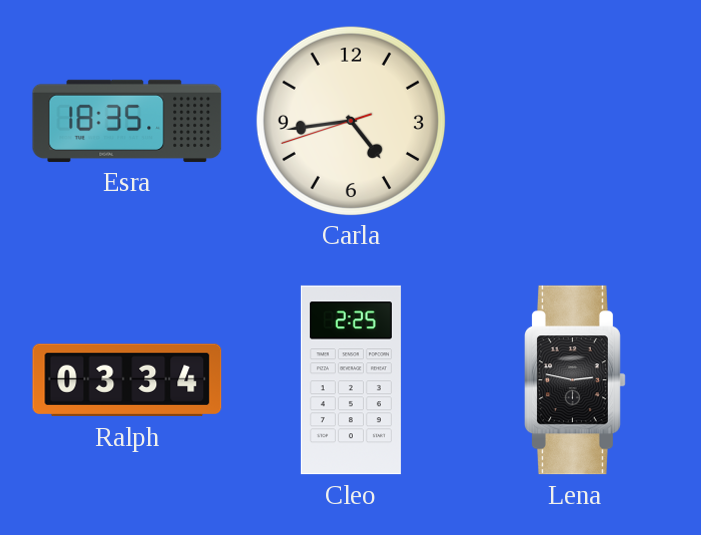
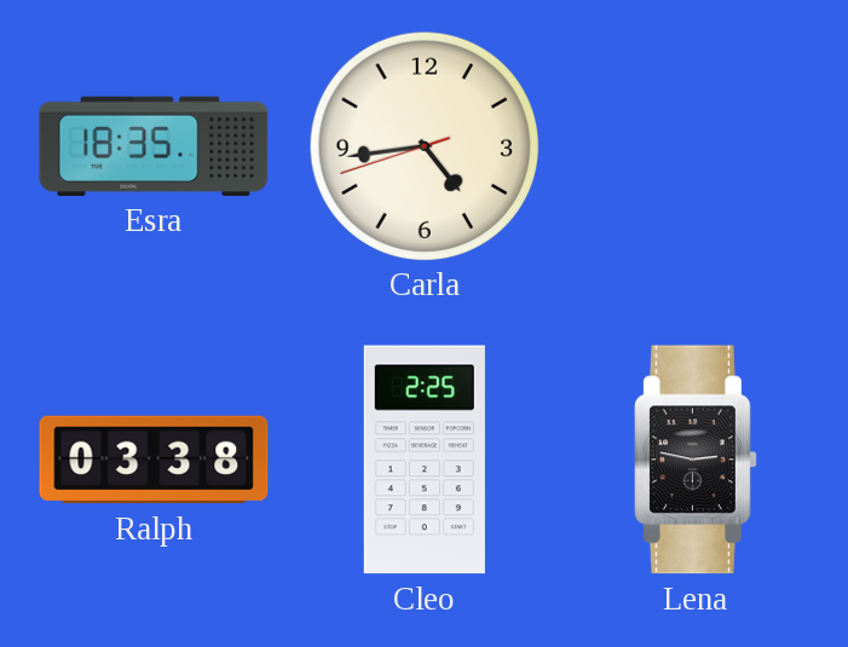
Ralph: 03:34 -> 03:38 (154, 460)
